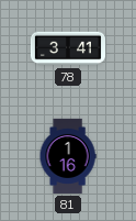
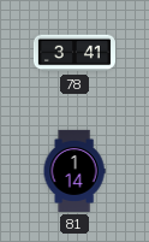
81: 1:16 -> 1:14 (74, 171)
